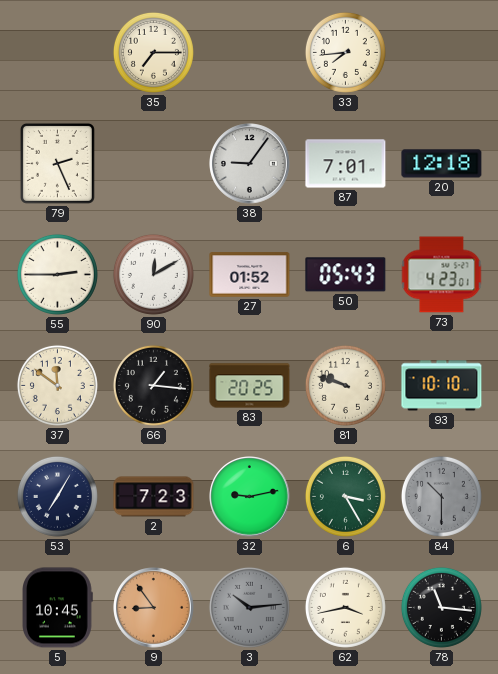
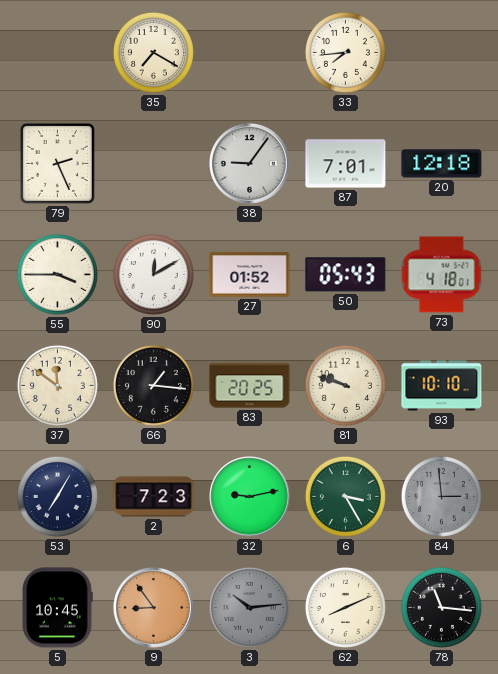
35: 7:15 -> 7:20 (153, 52)
55: 2:45 -> 3:45 (57, 274)
73: 4:23 -> 4:18 (442, 275)
84: 10:30 -> 2:59 (441, 496)
62: 3:43 -> 8:11 (345, 607)
